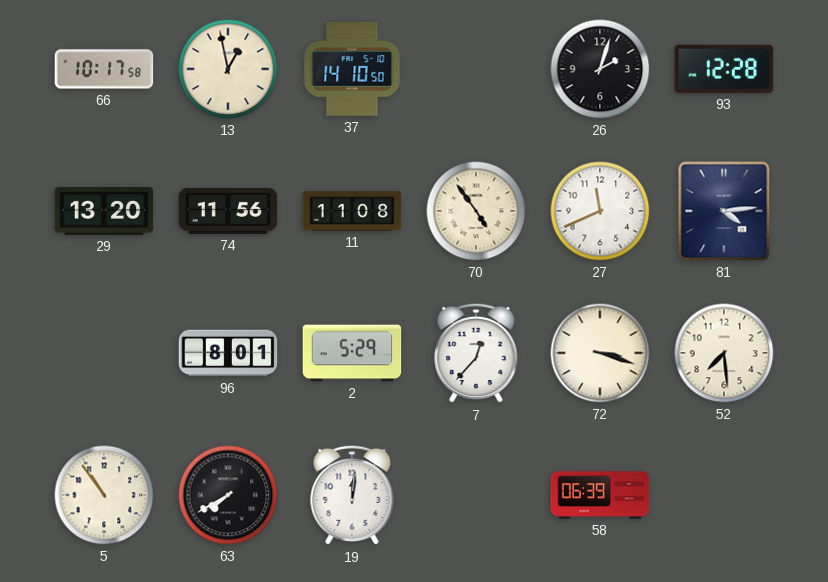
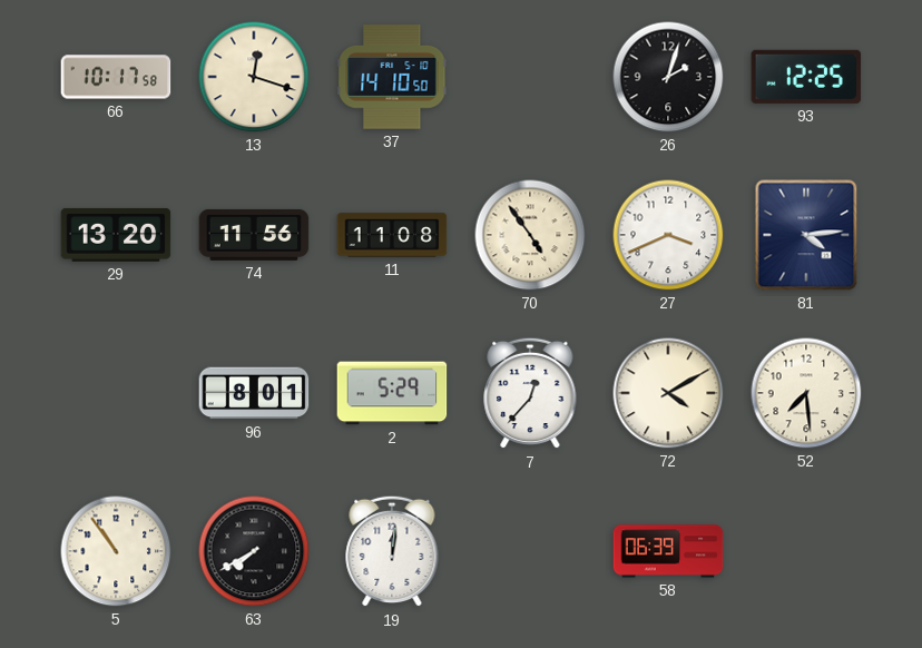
13: 12:58 -> 12:18 (254, 77)
93: 12:28 -> 12:25 (806, 77)
27: 11:41 -> 3:41 (668, 235)
72: 3:18 -> 4:10 (668, 393)
